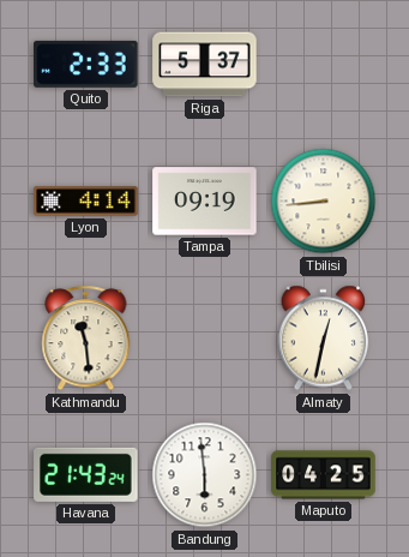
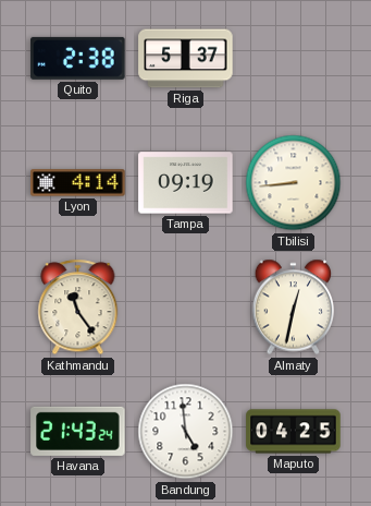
Quito: 2:33 -> 2:38 (78, 58)
Kathmandu: 11:29 -> 11:24 (78, 308)
Bandung: 5:59 -> 4:59 (186, 432)
